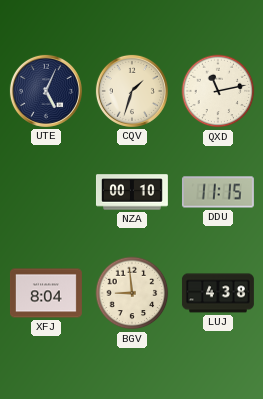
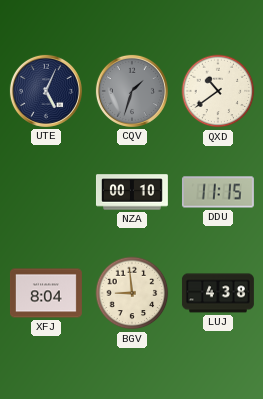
CQV dial: cream -> grey (132, 91)
QXD: 11:13 -> 10:39 (218, 91)
